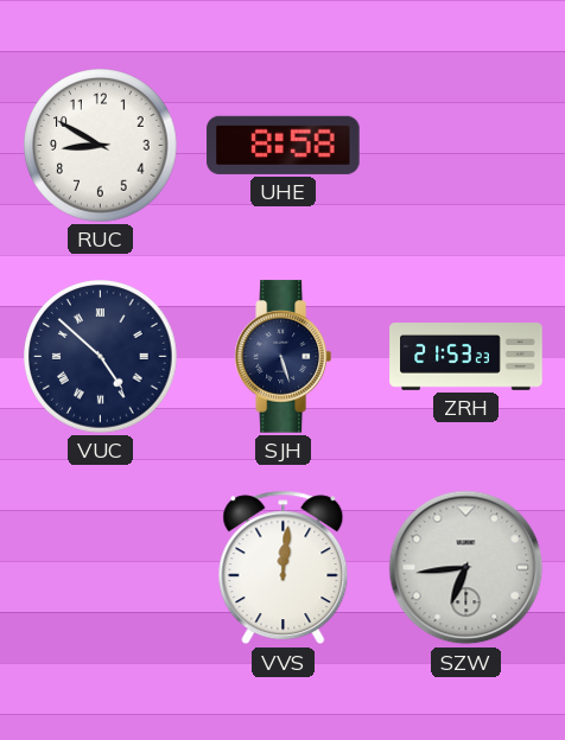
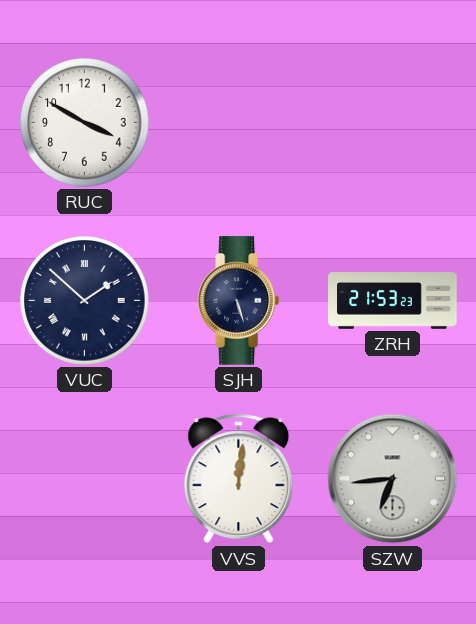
RUC: 8:50 -> 3:50 (85, 123)
UHE: 8:58 -> none (284, 145)
VUC: 4:52 -> 1:52 (85, 301)
